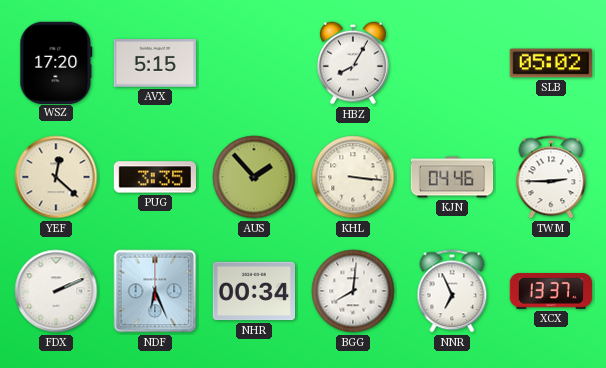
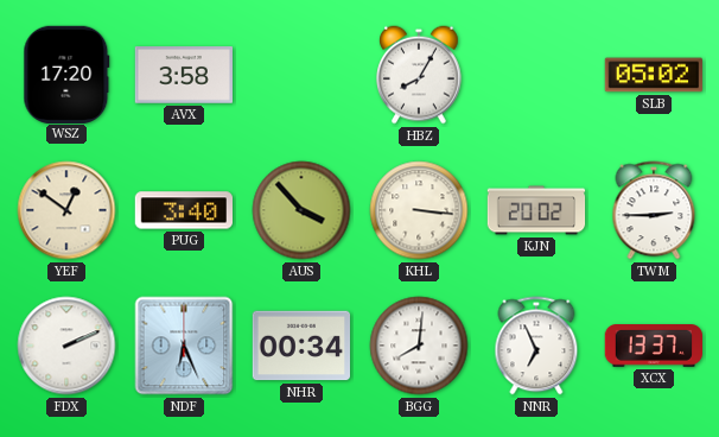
AVX: 5:15 -> 3:58 (183, 76)
YEF: 12:22 -> 12:51 (66, 210)
PUG: 3:35 -> 3:40 (183, 210)
AUS: 1:53 -> 3:53 (301, 210)
KJN: 04:46 -> 20:02 (536, 210)
